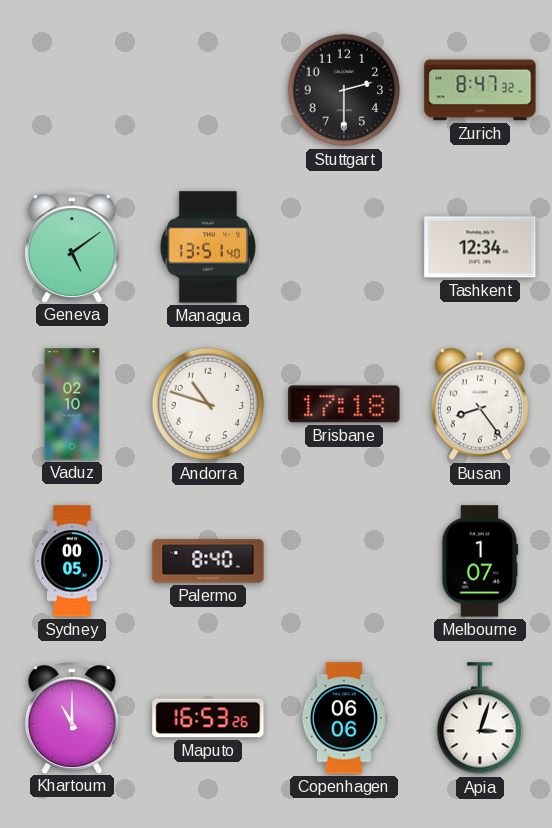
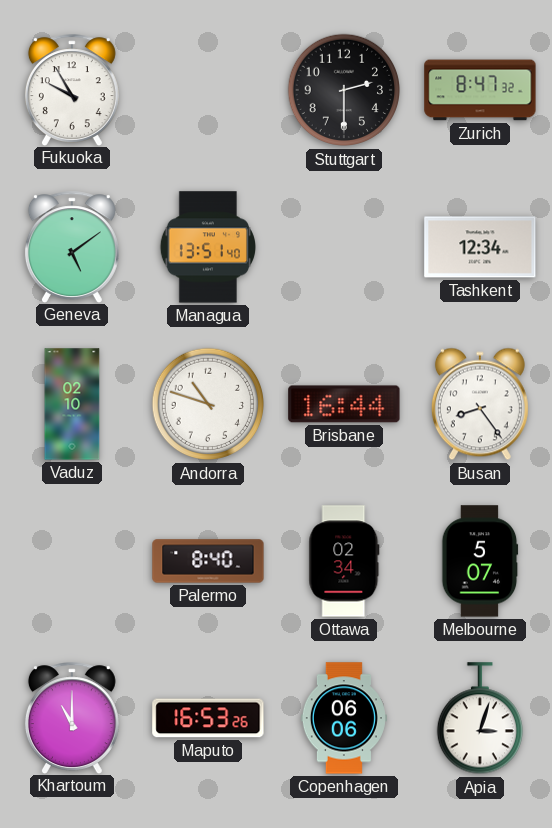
Fukuoka: none -> 9:55 (72, 90)
Brisbane: 17:18 -> 16:44 (344, 404)
Sydney: 00:05 -> none (72, 561)
Ottawa: none -> 02:34 (344, 561)
Melbourne: 1:07 -> 5:07 (480, 561)
